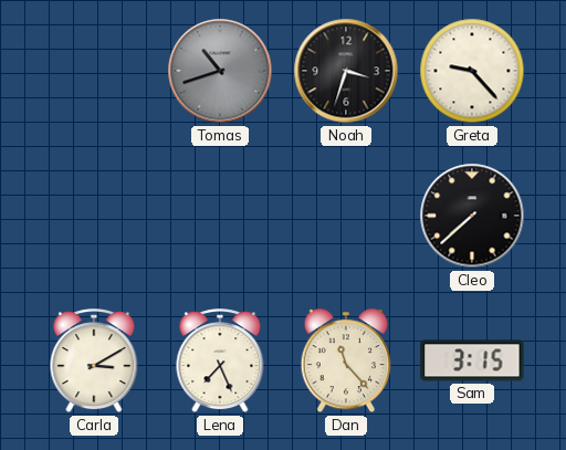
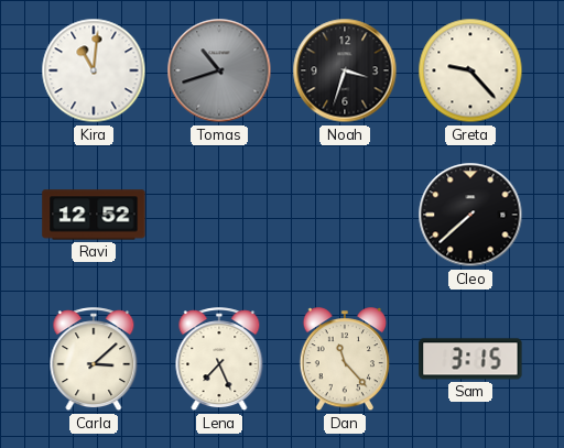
Kira: none -> 11:01 (94, 70)
Ravi: none -> 12:52 (94, 215)
Carla: 3:10 -> 3:08 (94, 360)
